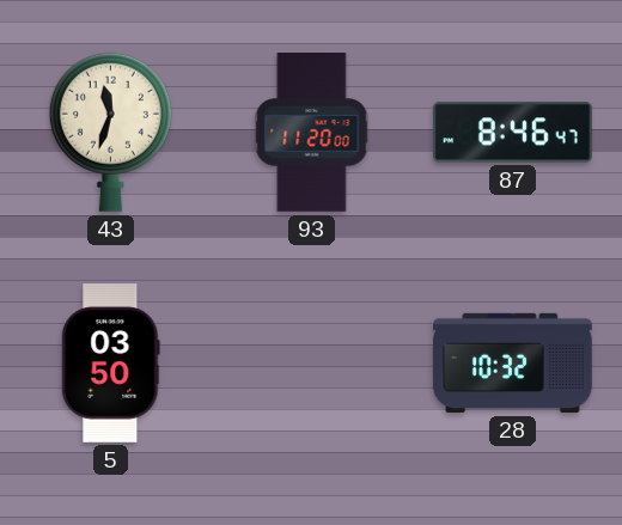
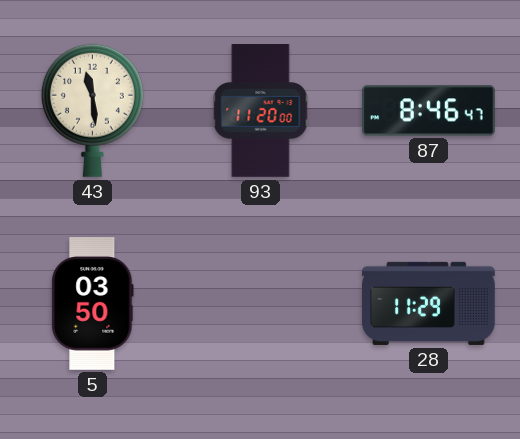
43: 11:33 -> 11:29 (92, 110)
28: 10:32 -> 11:29 (429, 303)
